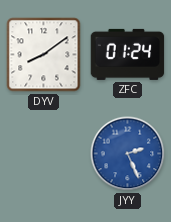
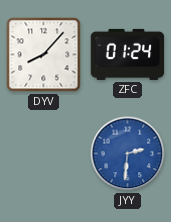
DYV: 8:09 -> 8:07 (44, 55)
JYY: 2:26 -> 2:31 (128, 154)
